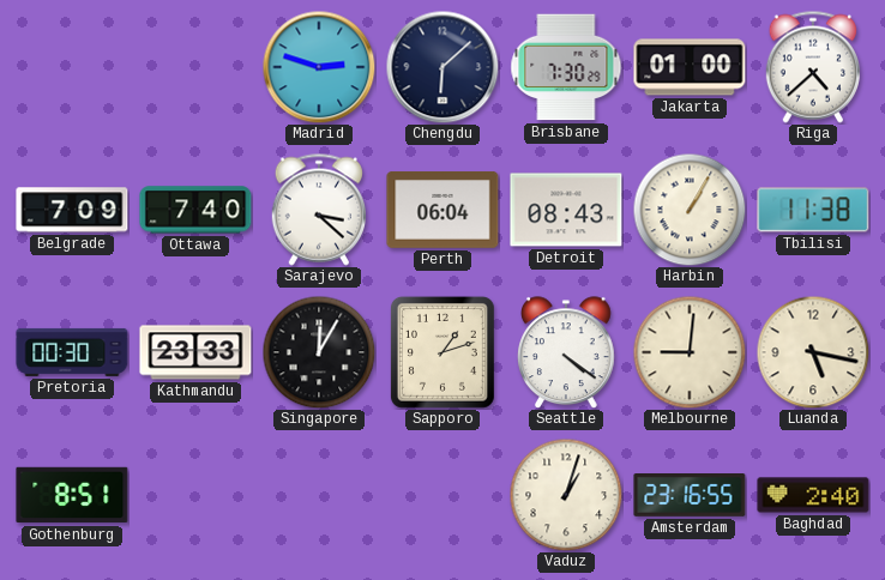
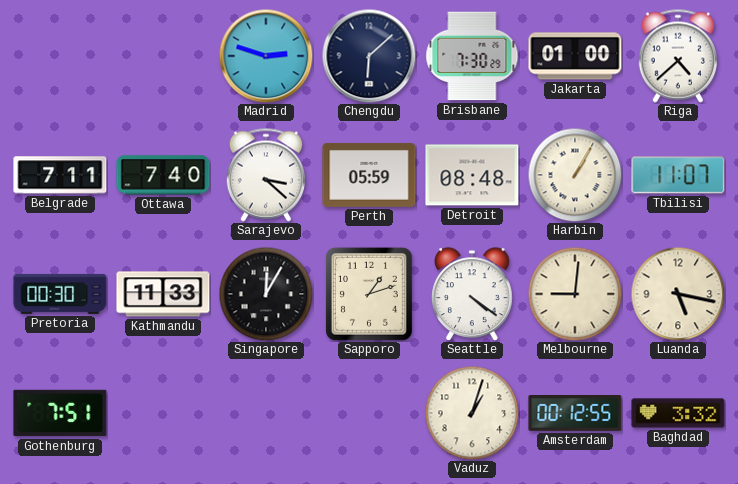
Belgrade: 7:09 -> 7:11 (60, 175)
Perth: 06:04 -> 05:59 (369, 176)
Detroit: 08:43 -> 08:48 (472, 175)
Tbilisi: 11:38 -> 11:07 (678, 175)
Kathmandu: 23:33 -> 11:33 (163, 294)
Gothenburg: 8:51 -> 7:51 (60, 413)
Amsterdam: 23:16 -> 00:12 (575, 414)
Baghdad: 2:40 -> 3:32 (678, 413)
